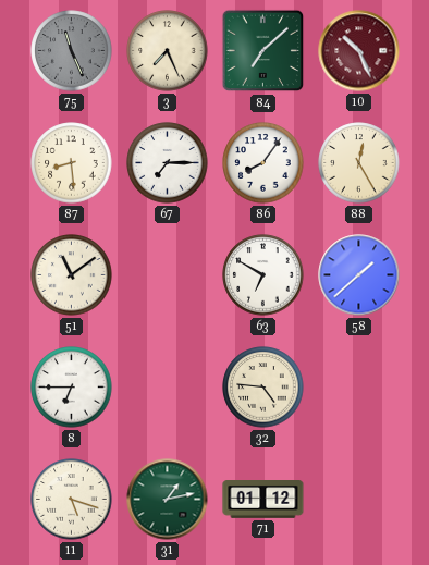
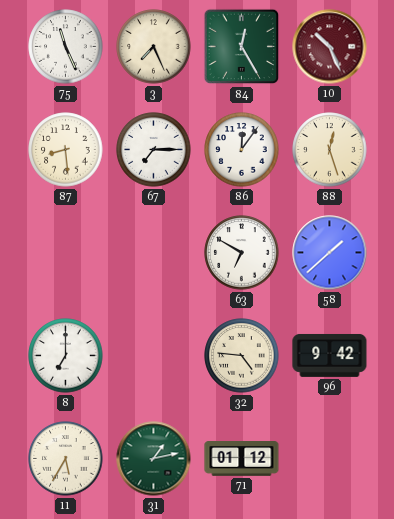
75 dial: grey -> white (66, 47)
84: 7:08 -> 12:25 (242, 47)
86: 8:06 -> 12:06 (242, 150)
88: 12:25 -> 12:27 (330, 150)
51: 11:09 -> none (72, 275)
8: 6:45 -> 7:00 (66, 356)
96: none -> 9:42 (330, 355)
11: 5:18 -> 5:35 (66, 459)
